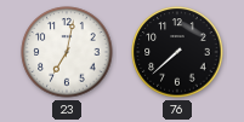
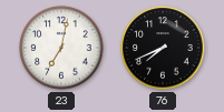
76: 7:38 -> 7:41 (163, 48)
